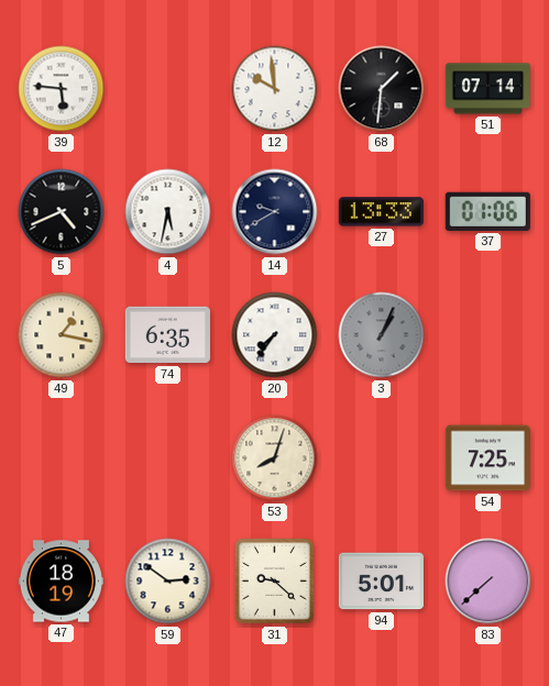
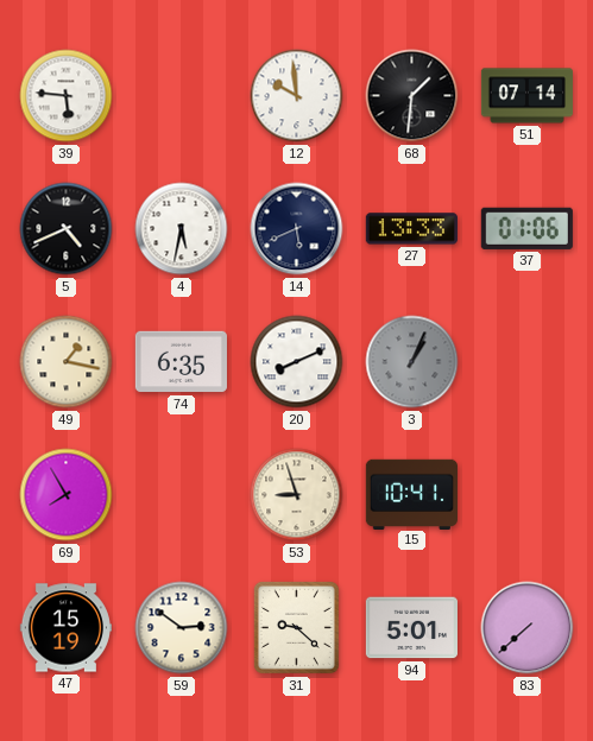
14: 9:40 -> 5:41 (297, 229)
20: 7:36 -> 8:11 (297, 362)
69: none -> 7:55 (67, 495)
53: 8:03 -> 8:57 (297, 495)
15: none -> 10:41 (411, 494)
54: 7:25 -> none (487, 458)
47: 18:19 -> 15:19 (65, 628)
